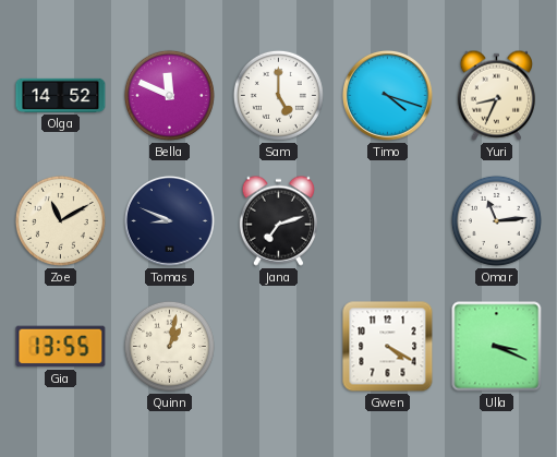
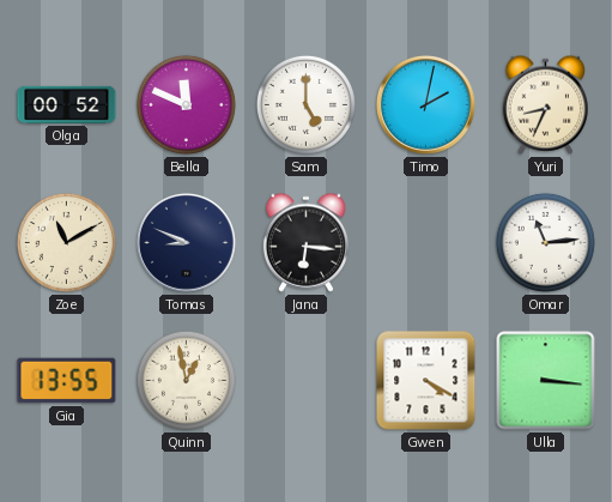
Olga: 14:52 -> 00:52 (67, 104)
Timo: 4:18 -> 2:02 (426, 105)
Jana: 7:12 -> 6:16 (305, 242)
Quinn: 1:02 -> 12:58 (186, 380)
Ulla: 3:19 -> 3:16 (546, 381)
